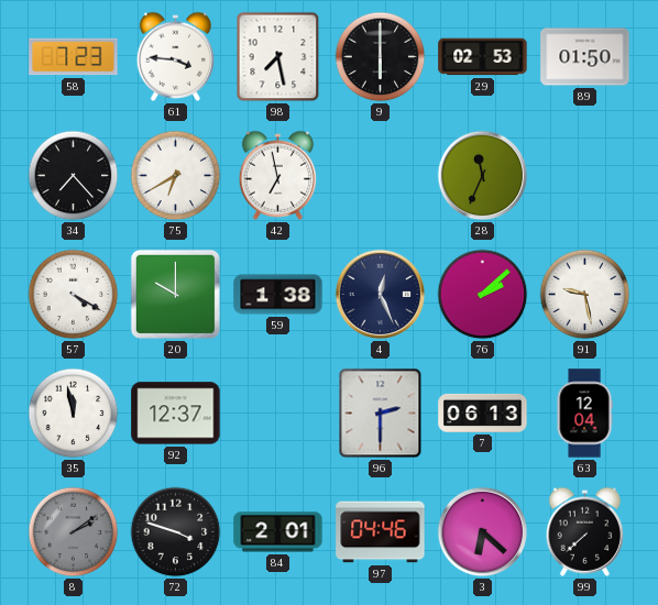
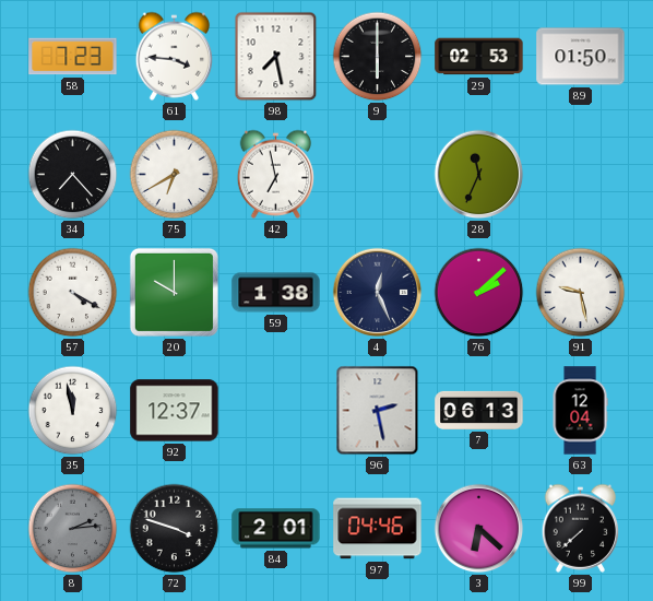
96: 2:30 -> 2:28 (378, 411)
8: 2:09 -> 2:14 (73, 529)
